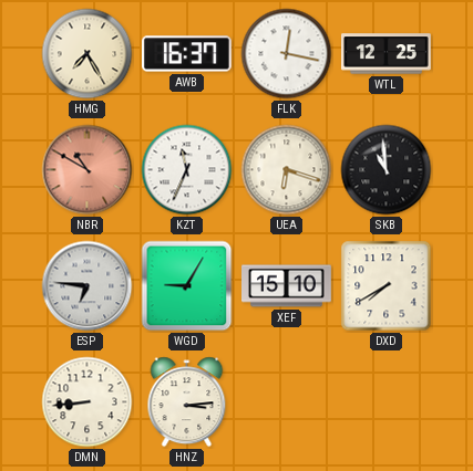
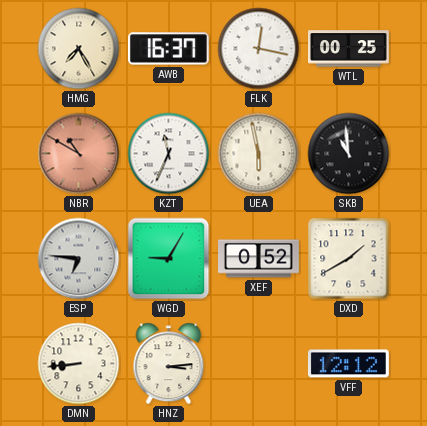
WTL: 12:25 -> 00:25 (349, 49)
UEA: 6:18 -> 5:58 (259, 154)
XEF: 15:10 -> 0:52 (259, 259)
DXD: 7:40 -> 1:40 (349, 259)
VFF: none -> 12:12 (348, 364)
